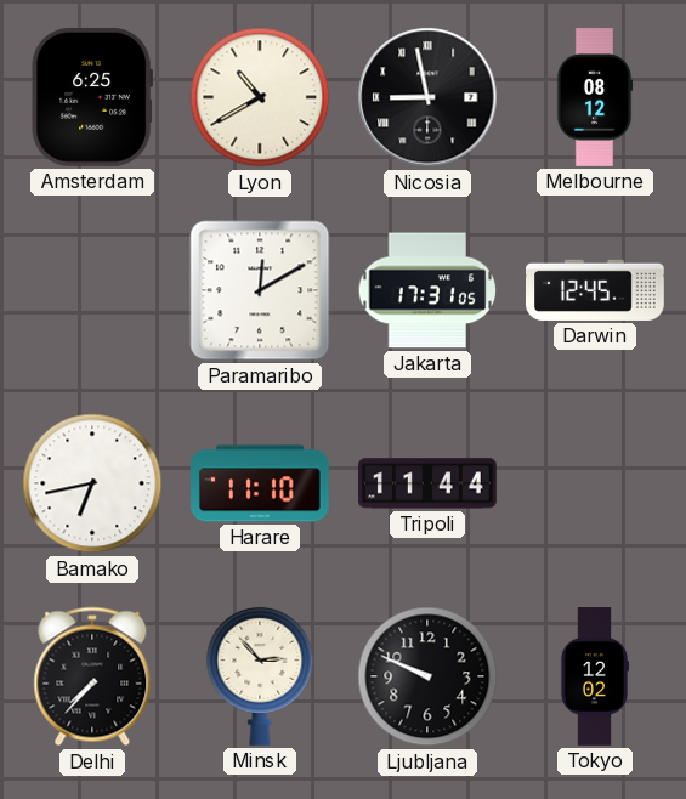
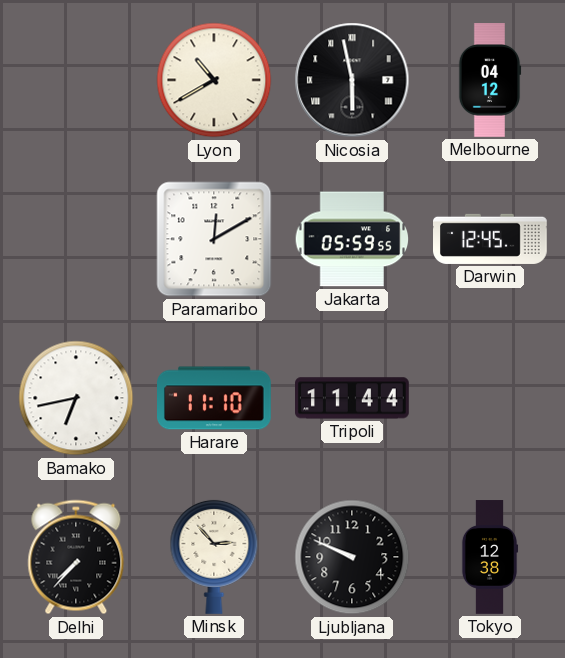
Amsterdam: 6:25 -> none (92, 97)
Nicosia: 8:58 -> 5:58 (352, 80)
Melbourne: 08:12 -> 04:12 (490, 80)
Jakarta: 17:31 -> 05:59 (352, 239)
Tokyo: 12:02 -> 12:38 (490, 557)
